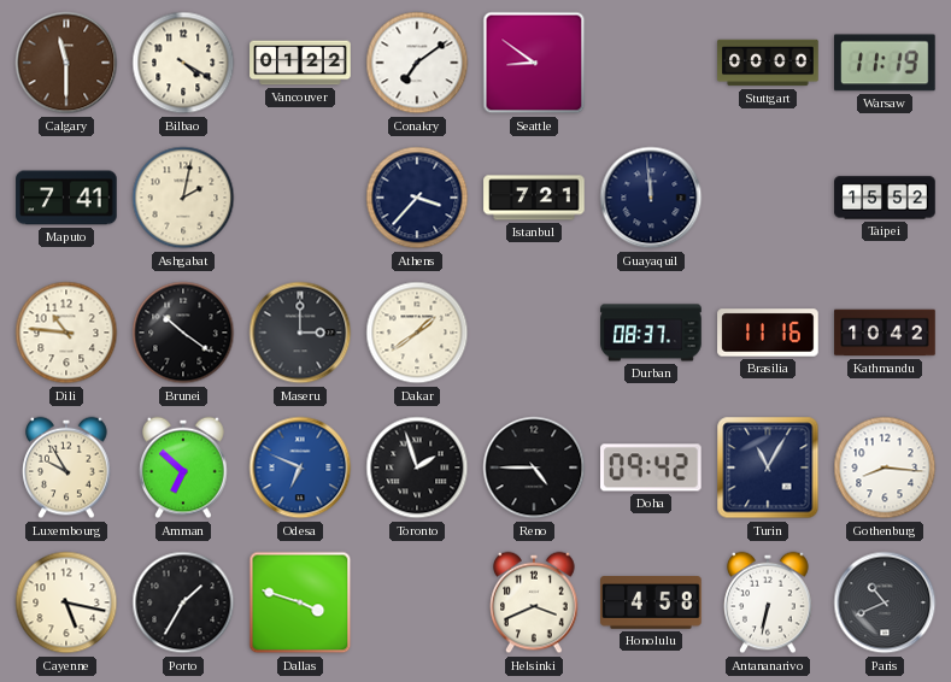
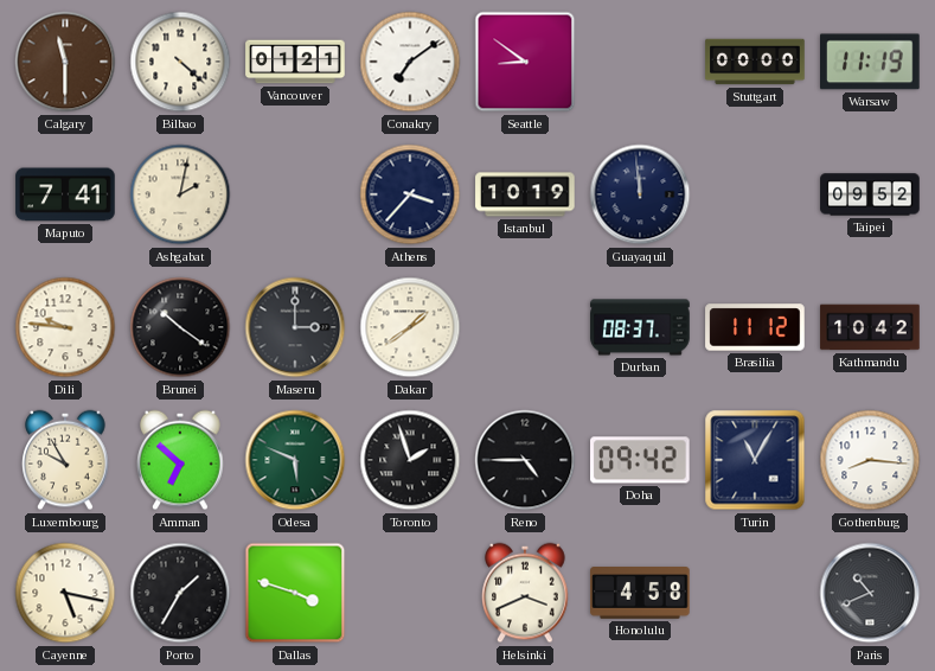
Bilbao: 4:20 -> 4:22 (180, 62)
Vancouver: 01:22 -> 01:21 (295, 62)
Istanbul: 7:21 -> 10:19 (525, 194)
Taipei: 15:52 -> 09:52 (870, 194)
Dili: 10:46 -> 9:46 (65, 327)
Brasilia: 11:16 -> 11:12 (755, 327)
Odesa: 6:49 -> 5:49 (295, 460)
Odesa dial: blue -> green (295, 460)
Antananarivo: 6:32 -> none (768, 602)
